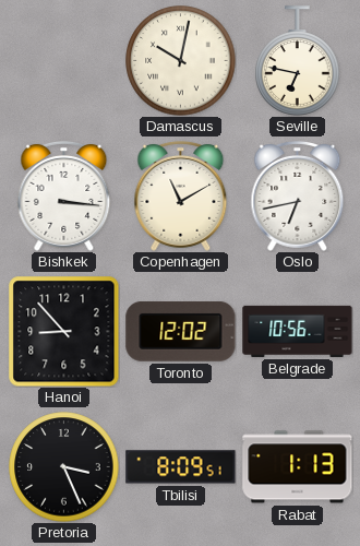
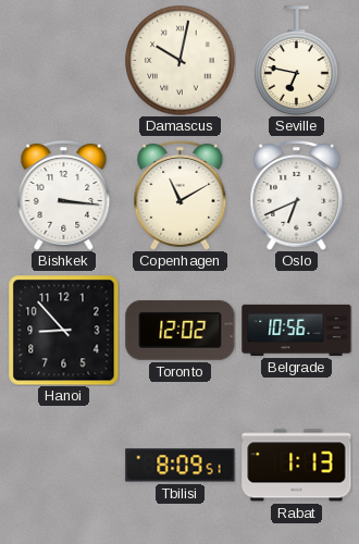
Oslo: 6:43 -> 6:41 (297, 195)
Pretoria: 3:26 -> none (64, 467)
